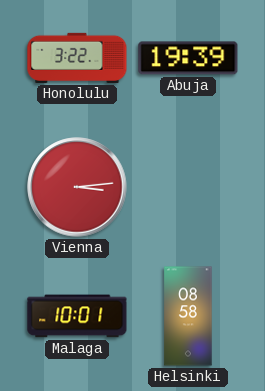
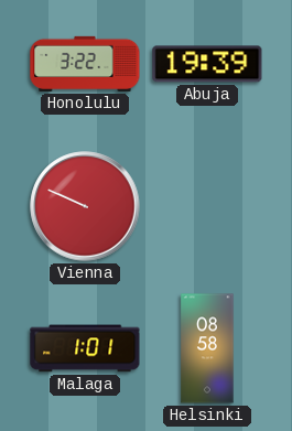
Vienna: 3:14 -> 9:49 (85, 206)
Malaga: 10:01 -> 1:01 (85, 348)
